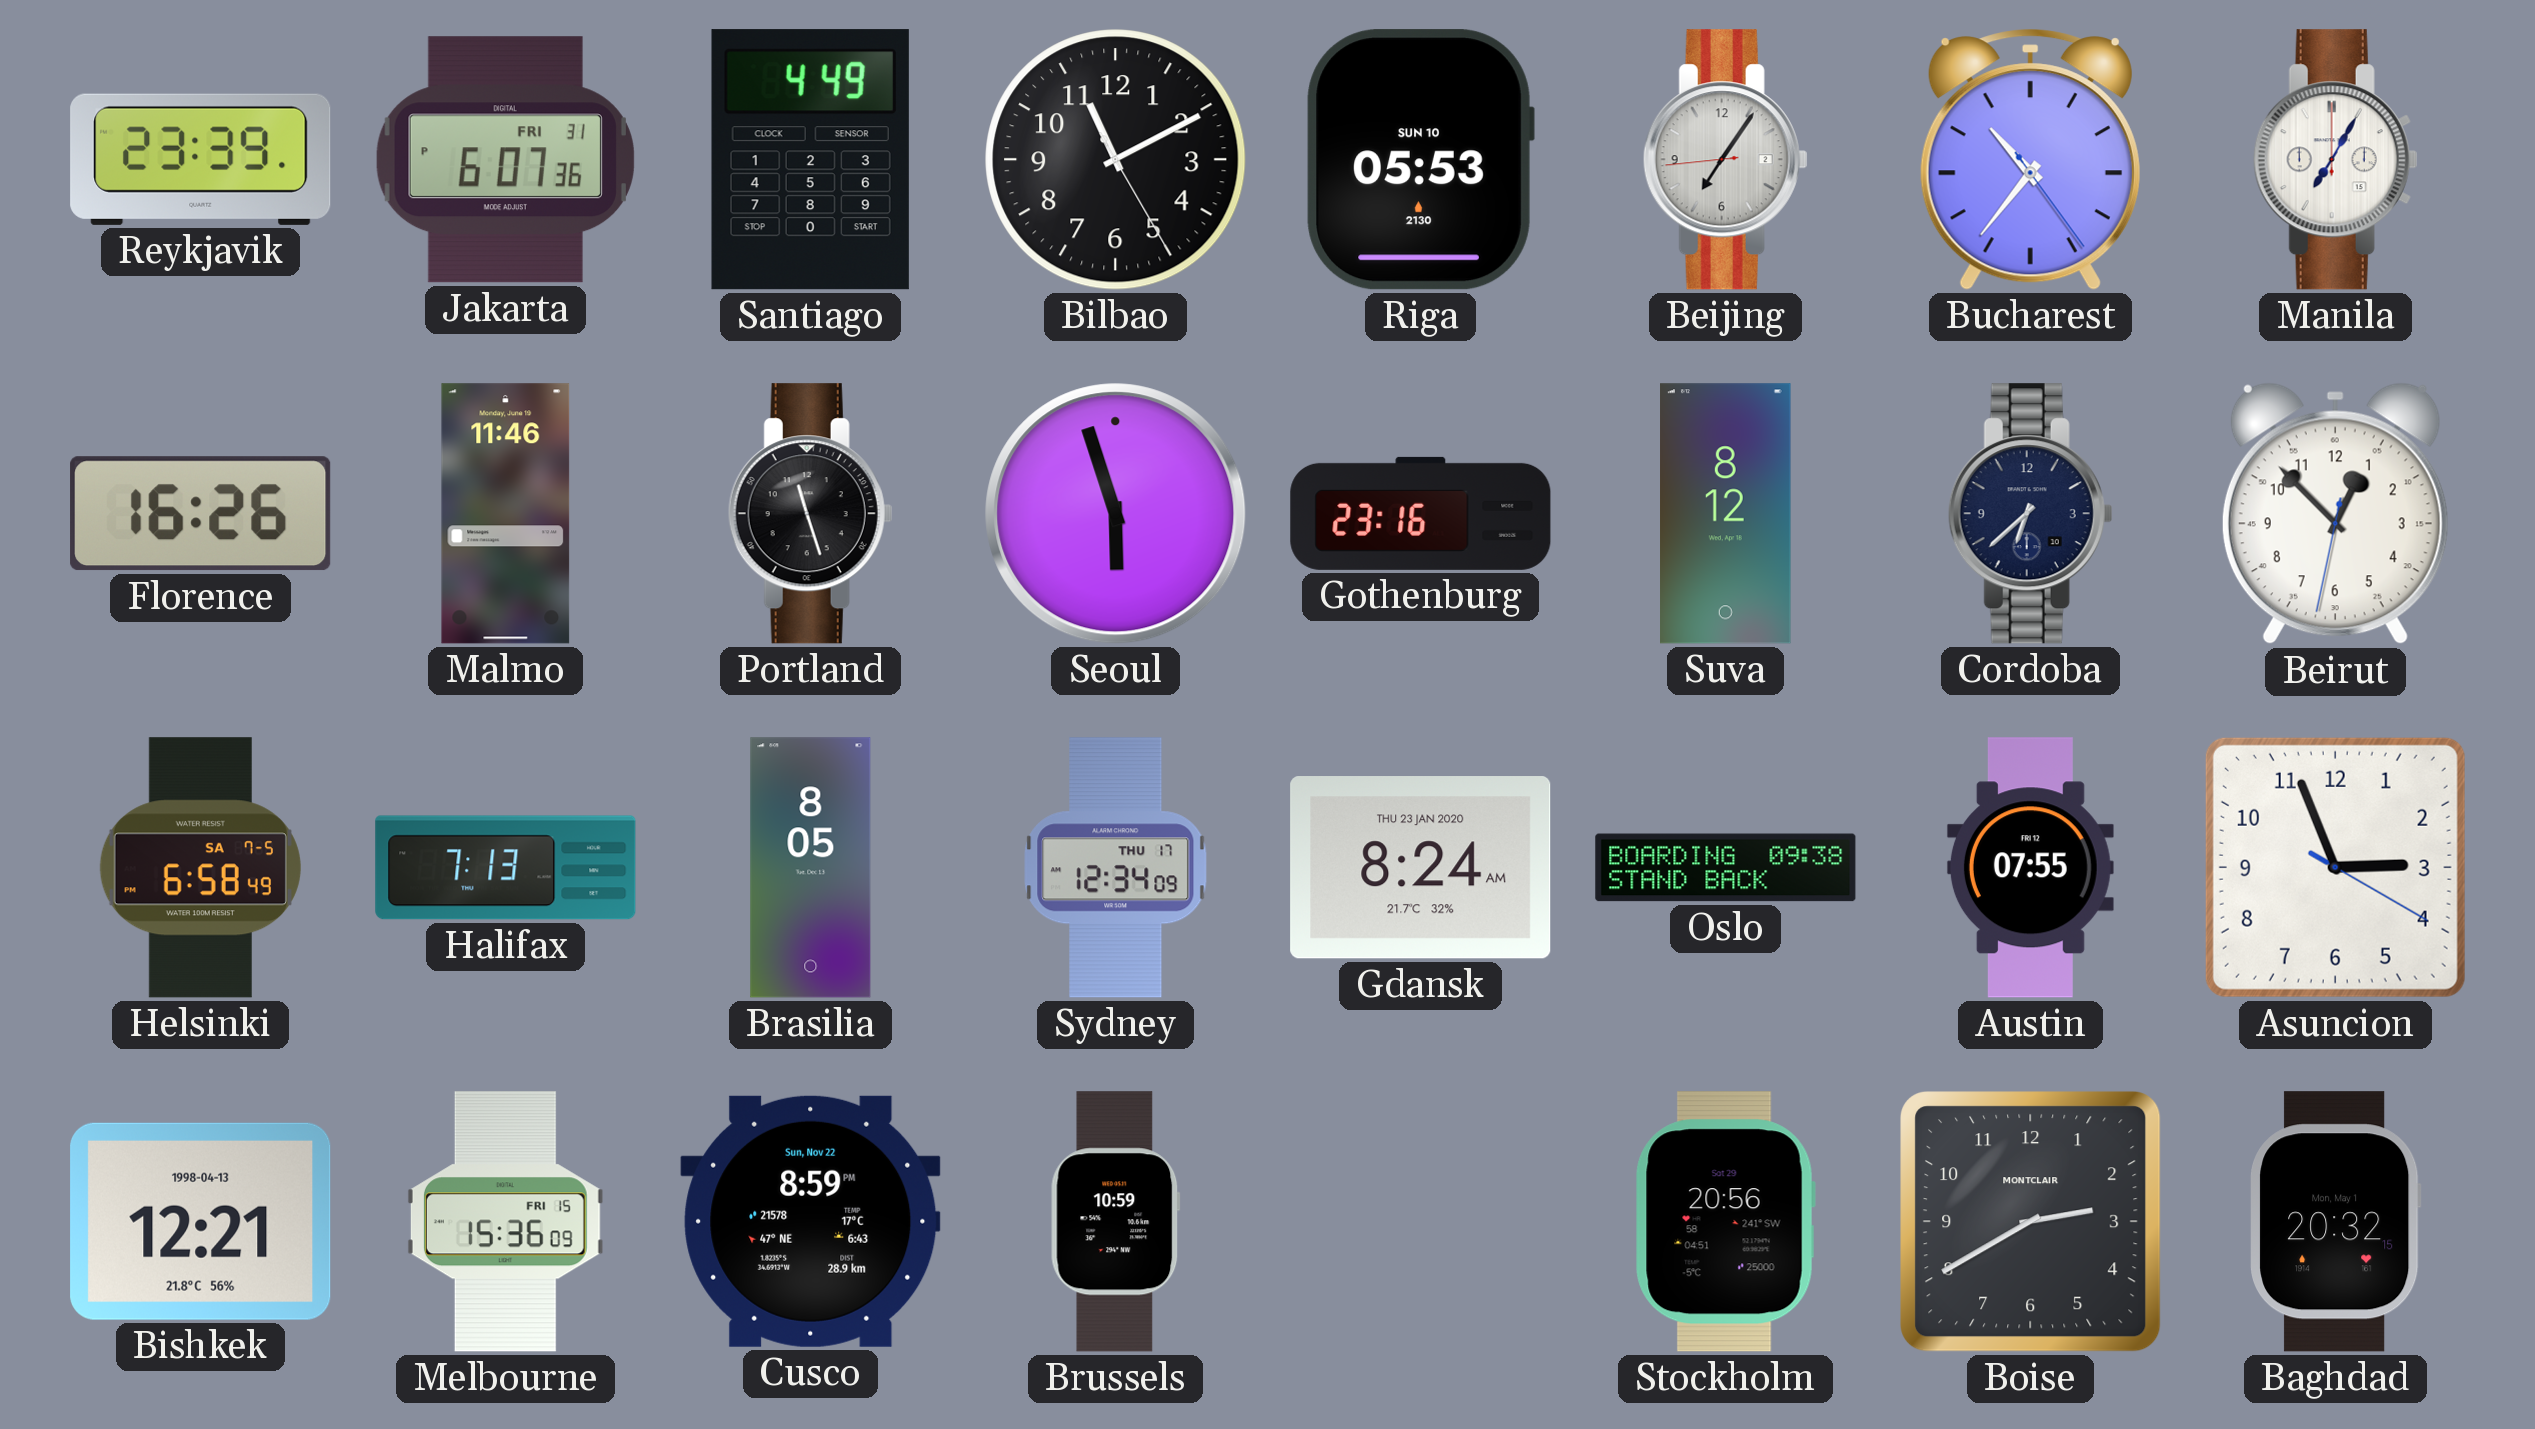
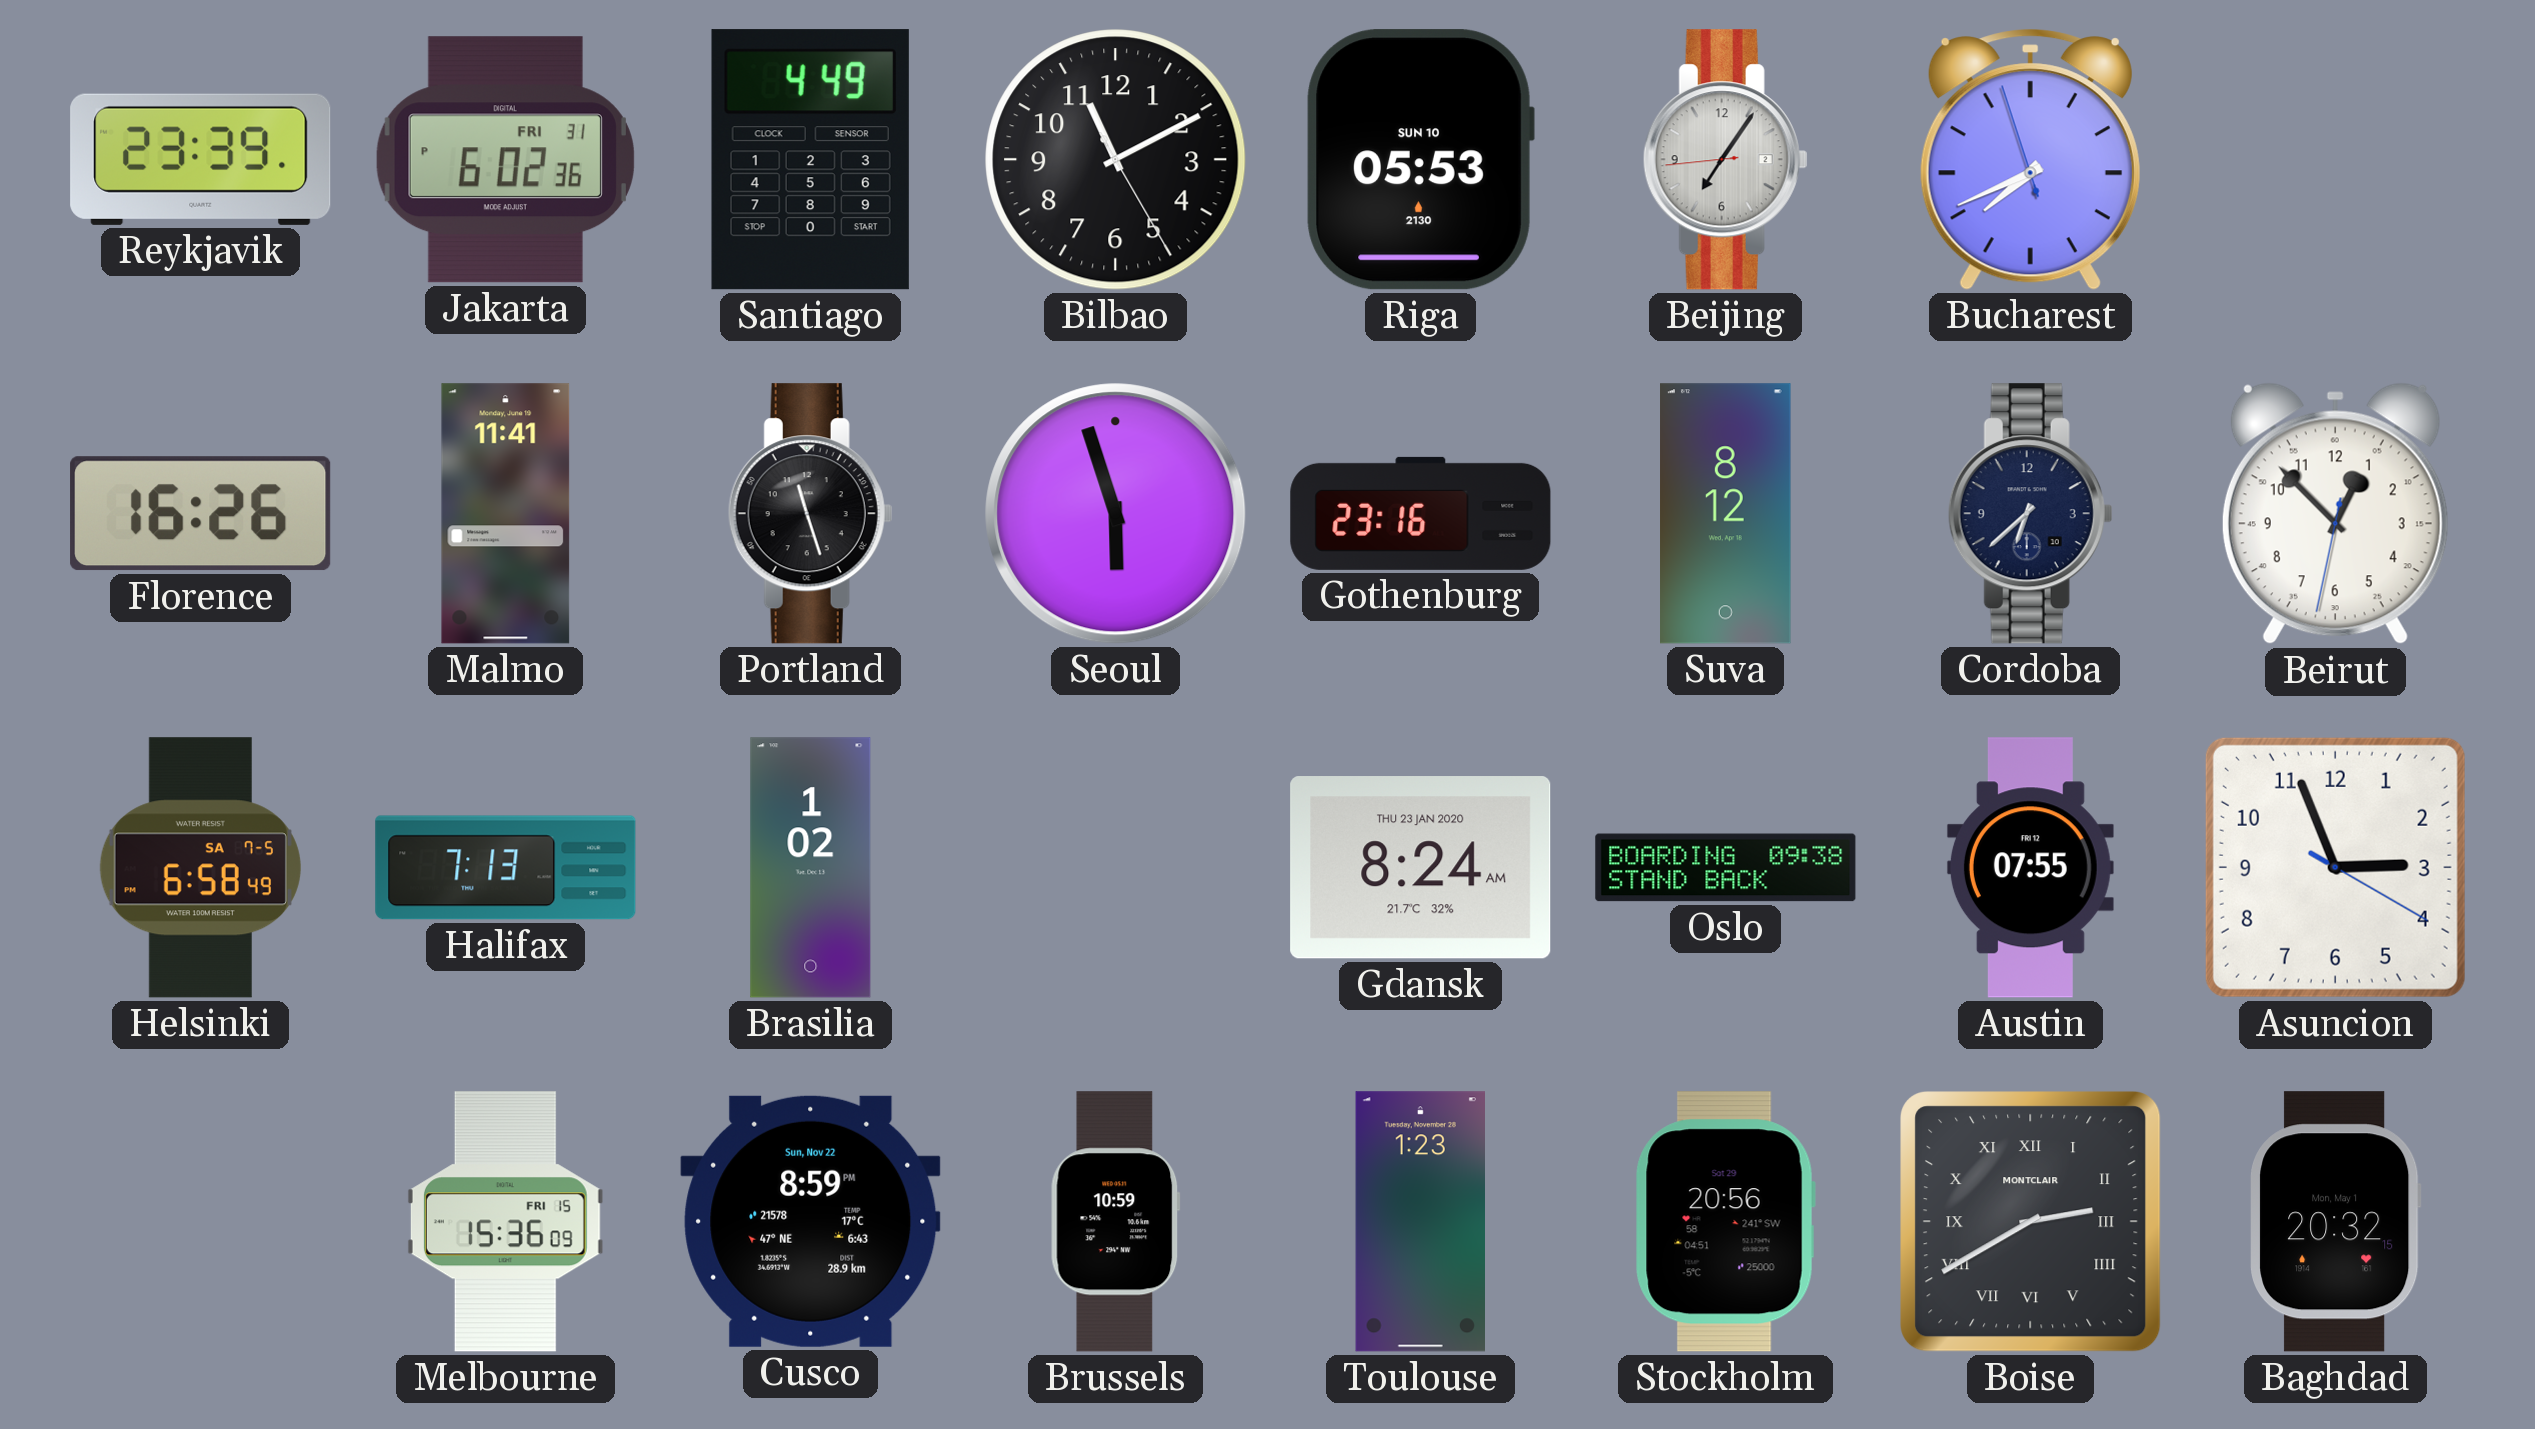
Jakarta: 6:07 -> 6:02 (505, 160)
Bucharest: 10:36 -> 7:40 (2030, 160)
Manila: 7:05 -> none (2335, 160)
Malmo: 11:46 -> 11:41 (506, 514)
Brasilia: 8:05 -> 1:02 (811, 868)
Sydney: 12:34 -> none (1116, 868)
Bishkek: 12:21 -> none (201, 1221)
Toulouse: none -> 1:23 (1420, 1222)
Boise numerals: Arabic -> Roman (2031, 1222)
